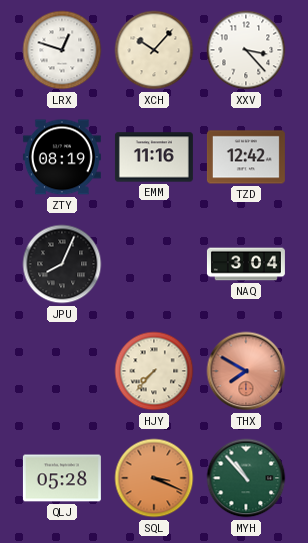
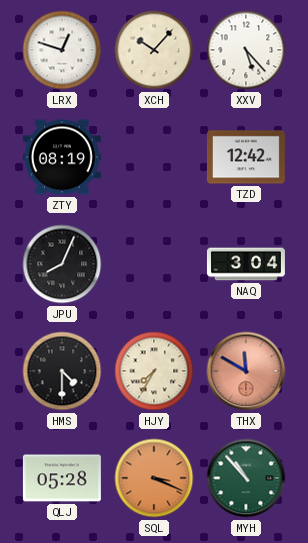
XXV: 3:23 -> 5:23 (246, 50)
EMM: 11:16 -> none (154, 157)
HMS: none -> 4:30 (62, 371)
HJY: 7:37 -> 7:35 (154, 371)
THX: 7:50 -> 11:50 (246, 371)
